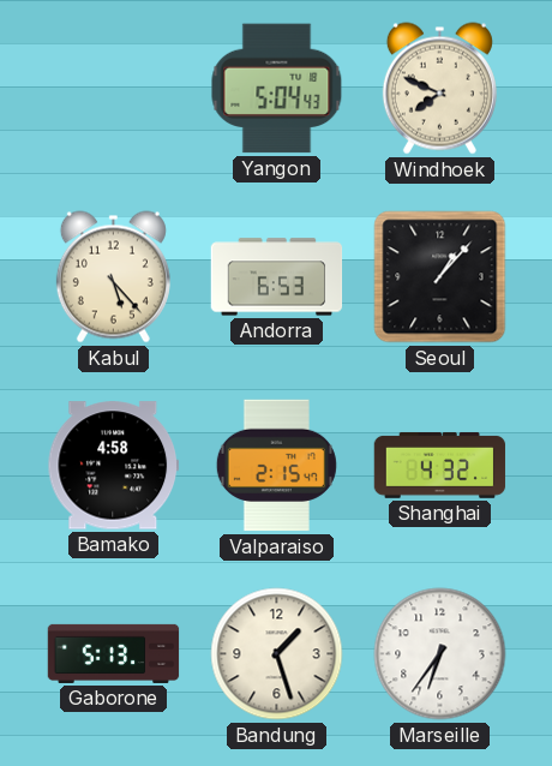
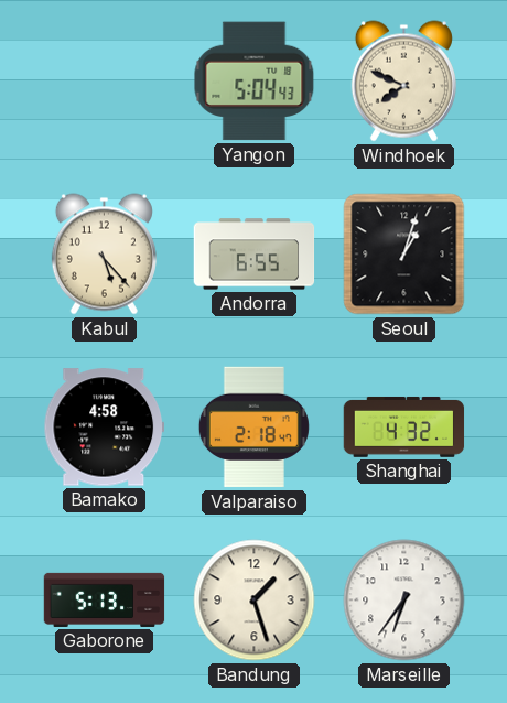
Andorra: 6:53 -> 6:55 (255, 255)
Seoul: 1:07 -> 1:03 (404, 255)
Valparaiso: 2:15 -> 2:18 (253, 428)
